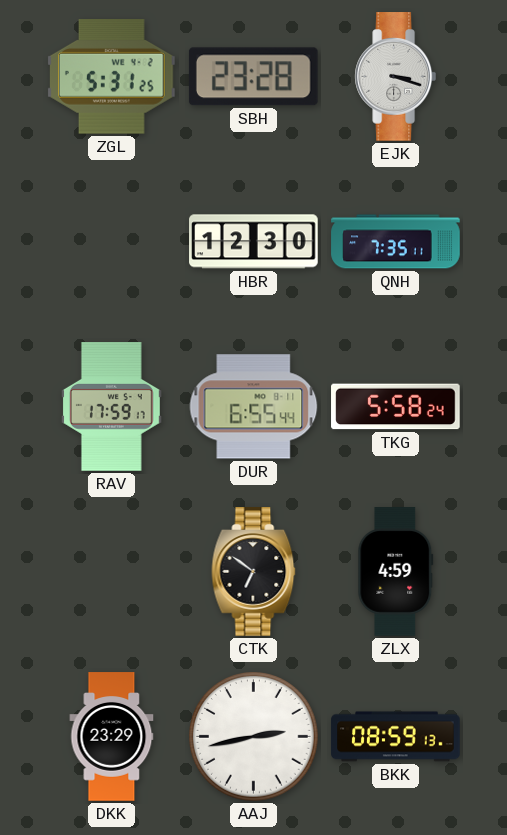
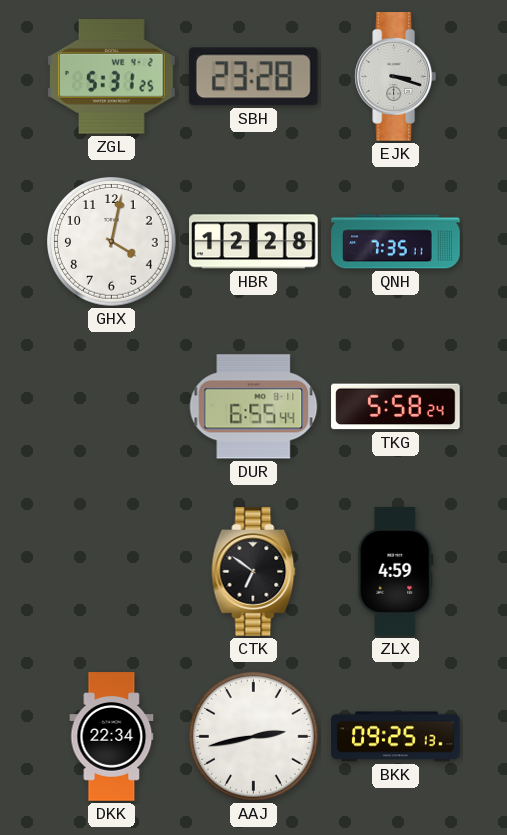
GHX: none -> 4:02 (112, 242)
HBR: 12:30 -> 12:28 (254, 242)
RAV: 17:59 -> none (111, 407)
DKK: 23:29 -> 22:34 (112, 737)
BKK: 08:59 -> 09:25 (396, 737)
